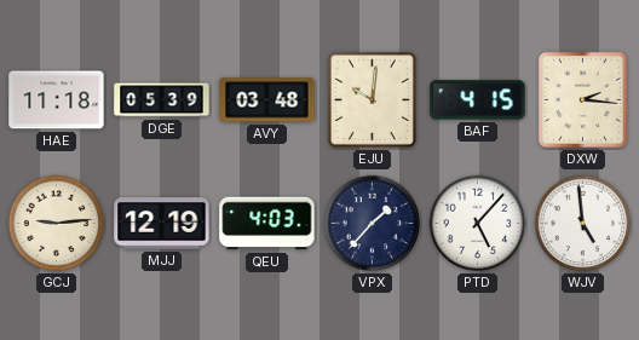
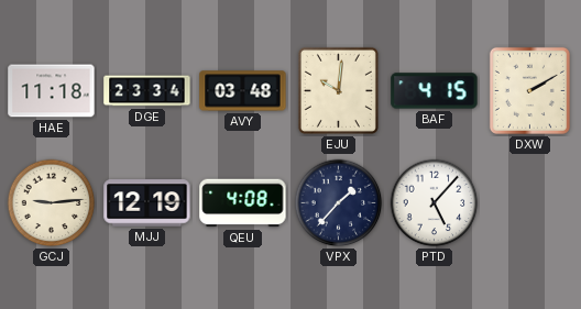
DGE: 05:39 -> 23:34 (147, 91)
DXW: 2:16 -> 2:10 (529, 90)
QEU: 4:03 -> 4:08 (243, 203)
WJV: 4:59 -> none (583, 224)
